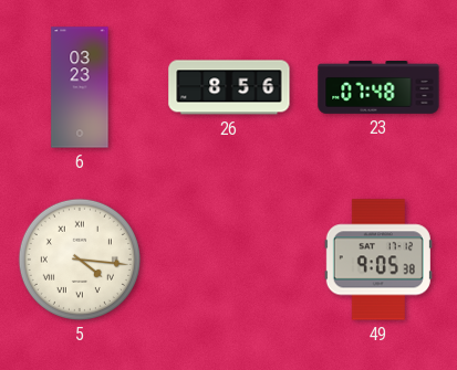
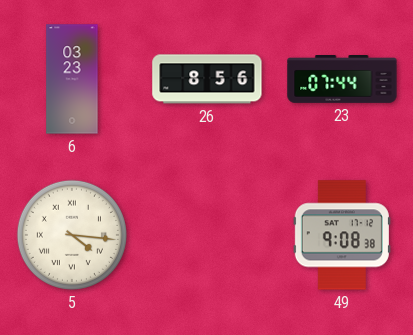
23: 07:48 -> 07:44 (342, 80)
49: 9:05 -> 9:08 (342, 235)
